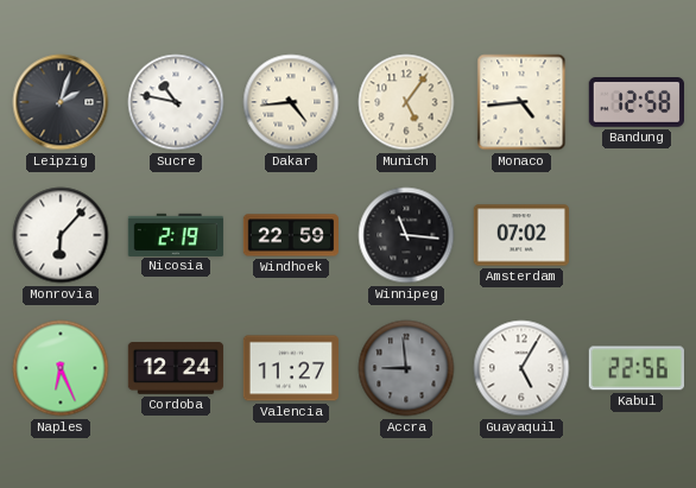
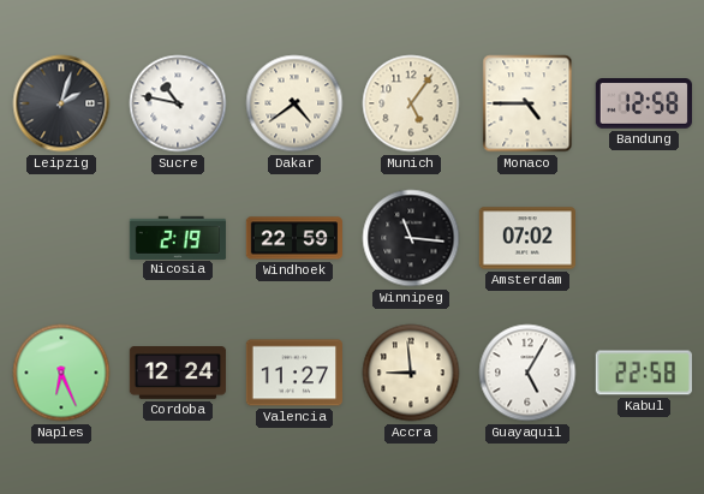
Dakar: 4:44 -> 4:39 (294, 103)
Monaco: 4:44 -> 4:45 (527, 103)
Monrovia: 6:07 -> none (61, 235)
Accra dial: grey -> cream (411, 373)
Kabul: 22:56 -> 22:58 (644, 373)
